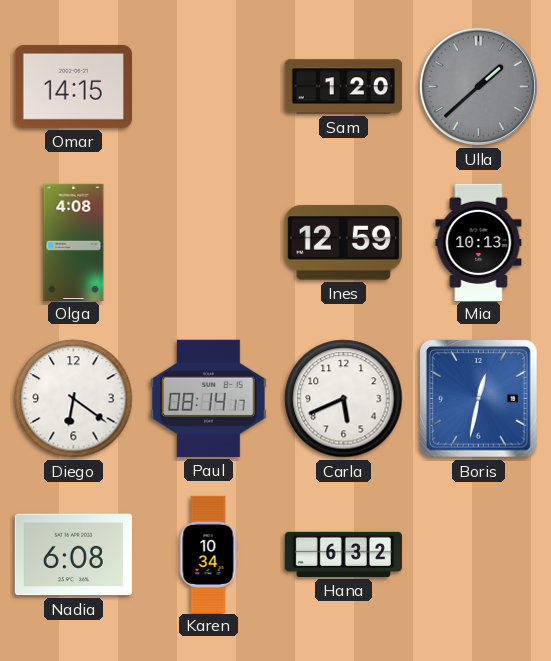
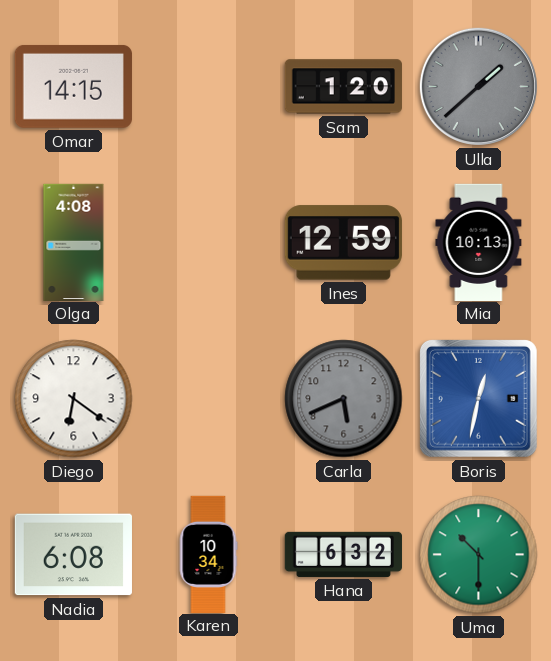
Paul: 08:14 -> none (209, 398)
Carla dial: white -> grey (344, 399)
Uma: none -> 10:30 (479, 555)
